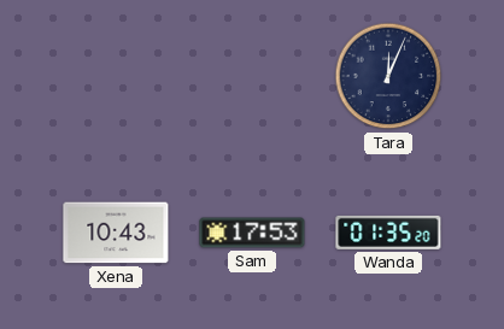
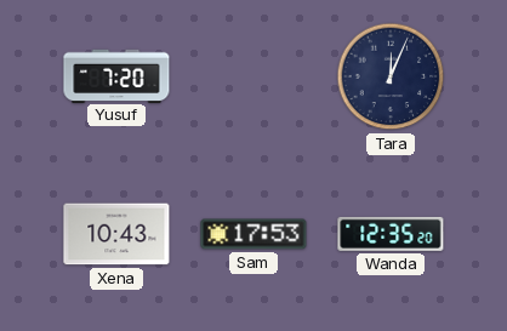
Yusuf: none -> 7:20 (116, 75)
Wanda: 01:35 -> 12:35 (391, 234)
